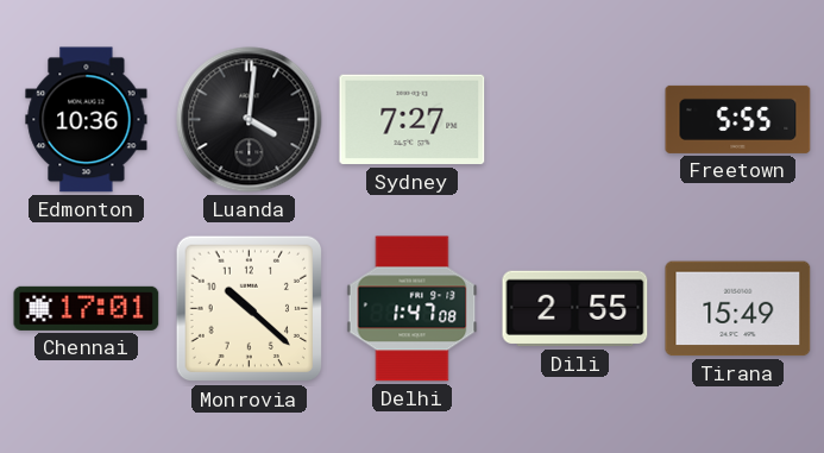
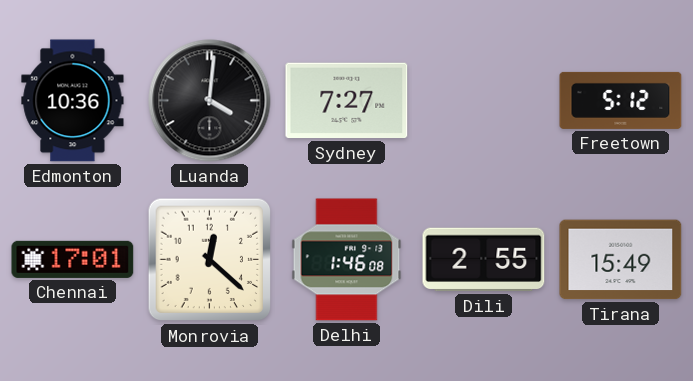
Freetown: 5:55 -> 5:12 (621, 100)
Monrovia: 10:22 -> 12:22 (210, 260)
Delhi: 1:47 -> 1:46 (347, 260)
